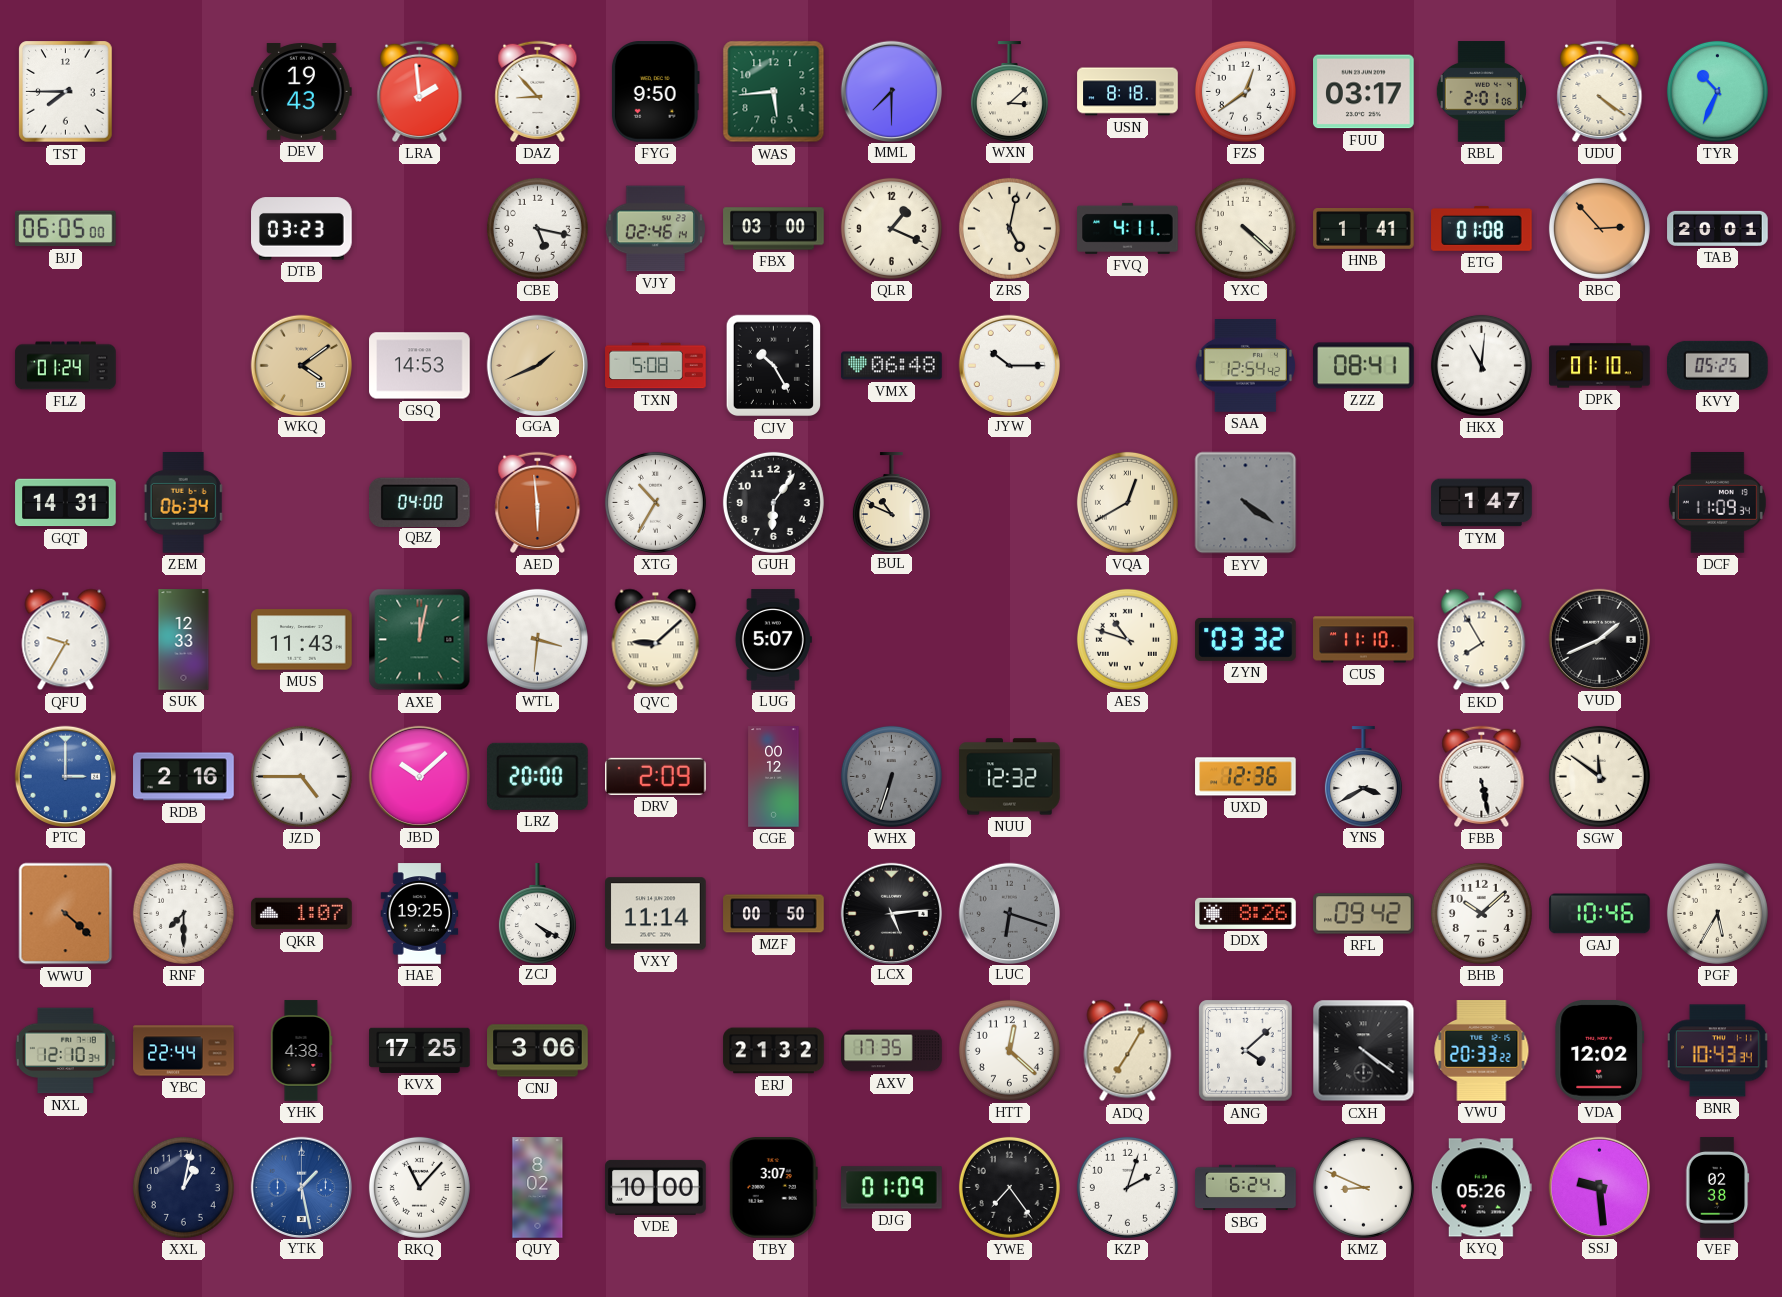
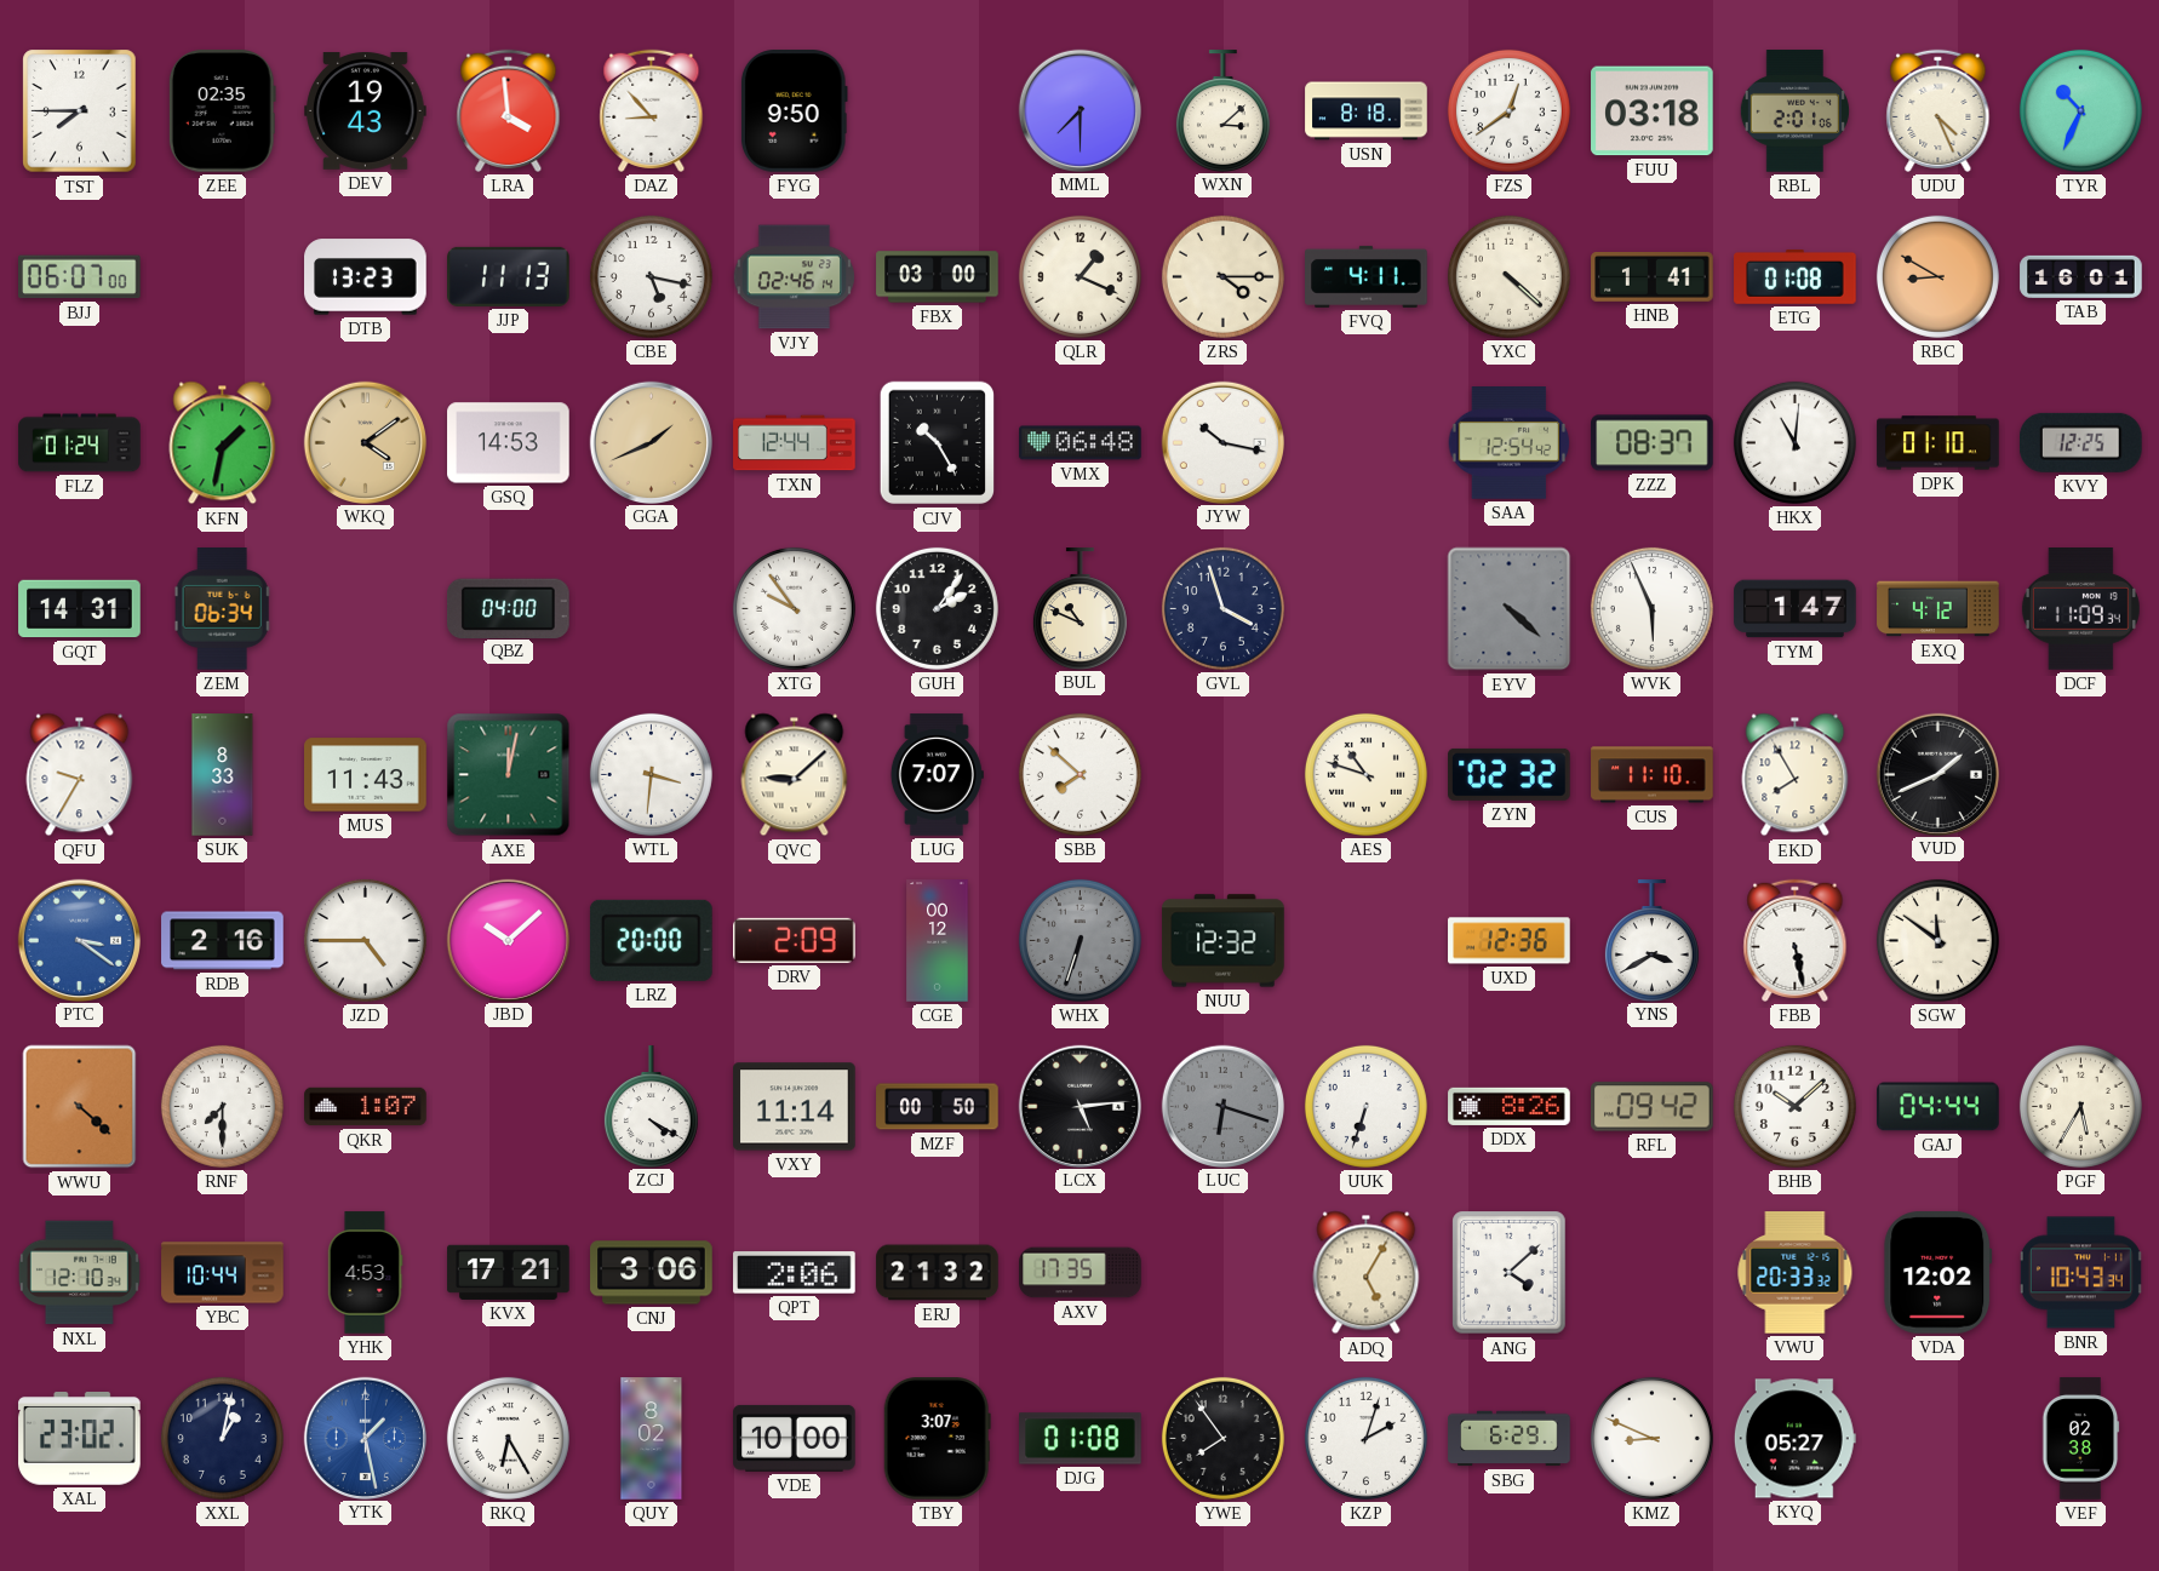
ZEE: none -> 02:35 (222, 111)
LRA: 1:59 -> 3:59 (509, 110)
WAS: 5:44 -> none (774, 92)
FUU: 03:17 -> 03:18 (1653, 111)
UDU: 4:21 -> 4:26 (1938, 110)
BJJ: 06:05 -> 06:07 (80, 277)
DTB: 03:23 -> 13:23 (366, 277)
JJP: none -> 11:13 (509, 276)
ZRS: 5:02 -> 4:15 (1222, 276)
RBC: 2:53 -> 8:50 (1937, 276)
TAB: 20:01 -> 16:01 (2081, 276)
KFN: none -> 1:32 (223, 443)
TXN: 5:08 -> 12:44 (795, 443)
JYW: 10:15 -> 10:17 (1222, 442)
ZZZ: 08:41 -> 08:37 (1653, 443)
KVY: 05:25 -> 12:25 (2080, 442)
AED: 5:59 -> none (538, 502)
XTG: 10:35 -> 9:54 (794, 608)
GUH: 6:06 -> 2:06 (937, 608)
GVL: none -> 3:57 (1222, 608)
VQA: 12:40 -> none (1127, 502)
EYV: 4:21 -> 4:22 (1510, 609)
WVK: none -> 5:56 (1651, 608)
EXQ: none -> 4:12 (1938, 609)
SUK: 12:33 -> 8:33 (223, 775)
LUG: 5:07 -> 7:07 (937, 775)
SBB: none -> 7:52 (1079, 774)
ZYN: 03:32 -> 02:32 (1510, 774)
PTC: 3:00 -> 3:21 (79, 940)
HAE: 19:25 -> none (420, 914)
UUK: none -> 6:33 (1365, 1106)
GAJ: 10:46 -> 04:44 (1938, 1107)
YBC: 22:44 -> 10:44 (223, 1273)
YHK: 4:38 -> 4:53 (365, 1273)
KVX: 17:25 -> 17:21 (509, 1272)
QPT: none -> 2:06 (795, 1273)
HTT: 12:22 -> none (1009, 1050)
ADQ: 7:05 -> 5:05 (1367, 1273)
CXH: 4:21 -> none (1364, 1051)
VWU: 20:33:22 -> 20:33:32 (1796, 1273)
XAL: none -> 23:02 (80, 1439)
RKQ: 11:07 -> 6:25 (508, 1438)
DJG: 01:09 -> 01:08 (1081, 1439)
YWE: 7:24 -> 7:54 (1222, 1438)
SBG: 6:24 -> 6:29 (1510, 1439)
KYQ: 05:26 -> 05:27 (1794, 1439)
SSJ: 9:29 -> none (1599, 1187)
